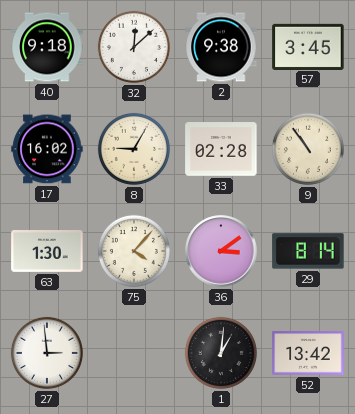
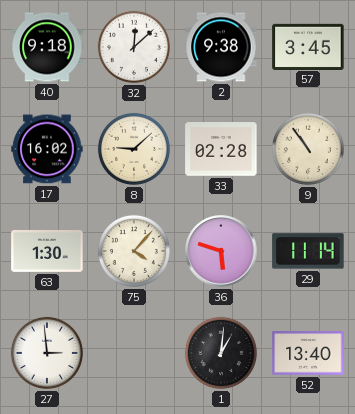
8: 9:05 -> 9:08 (134, 149)
36: 3:09 -> 5:48 (221, 251)
29: 8:14 -> 11:14 (308, 251)
52: 13:42 -> 13:40 (308, 353)
